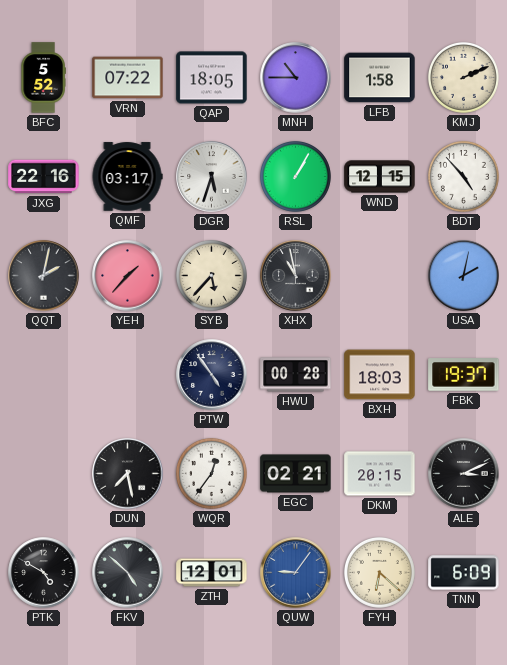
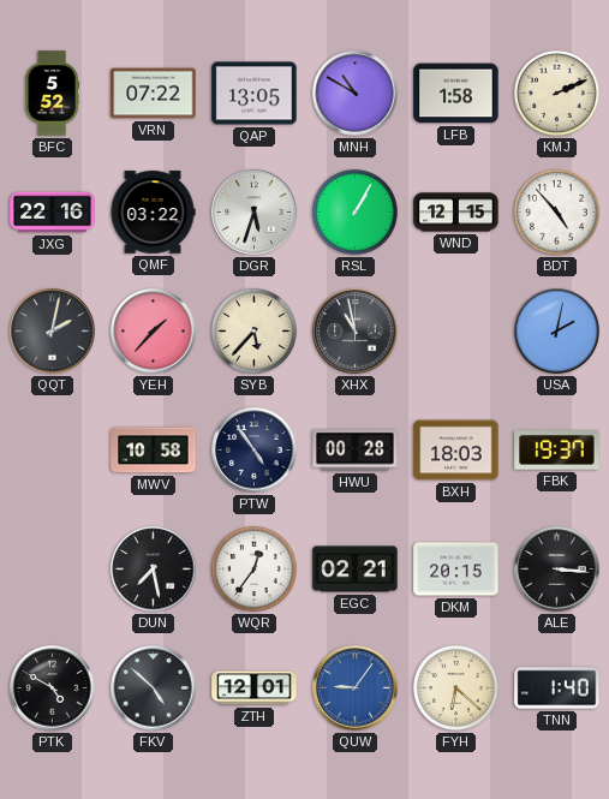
QAP: 18:05 -> 13:05 (255, 94)
MNH: 10:45 -> 10:50 (356, 94)
QMF: 03:17 -> 03:22 (153, 213)
MWV: none -> 10:58 (154, 451)
ALE: 3:11 -> 3:16 (557, 570)
TNN: 6:09 -> 1:40 (557, 688)
